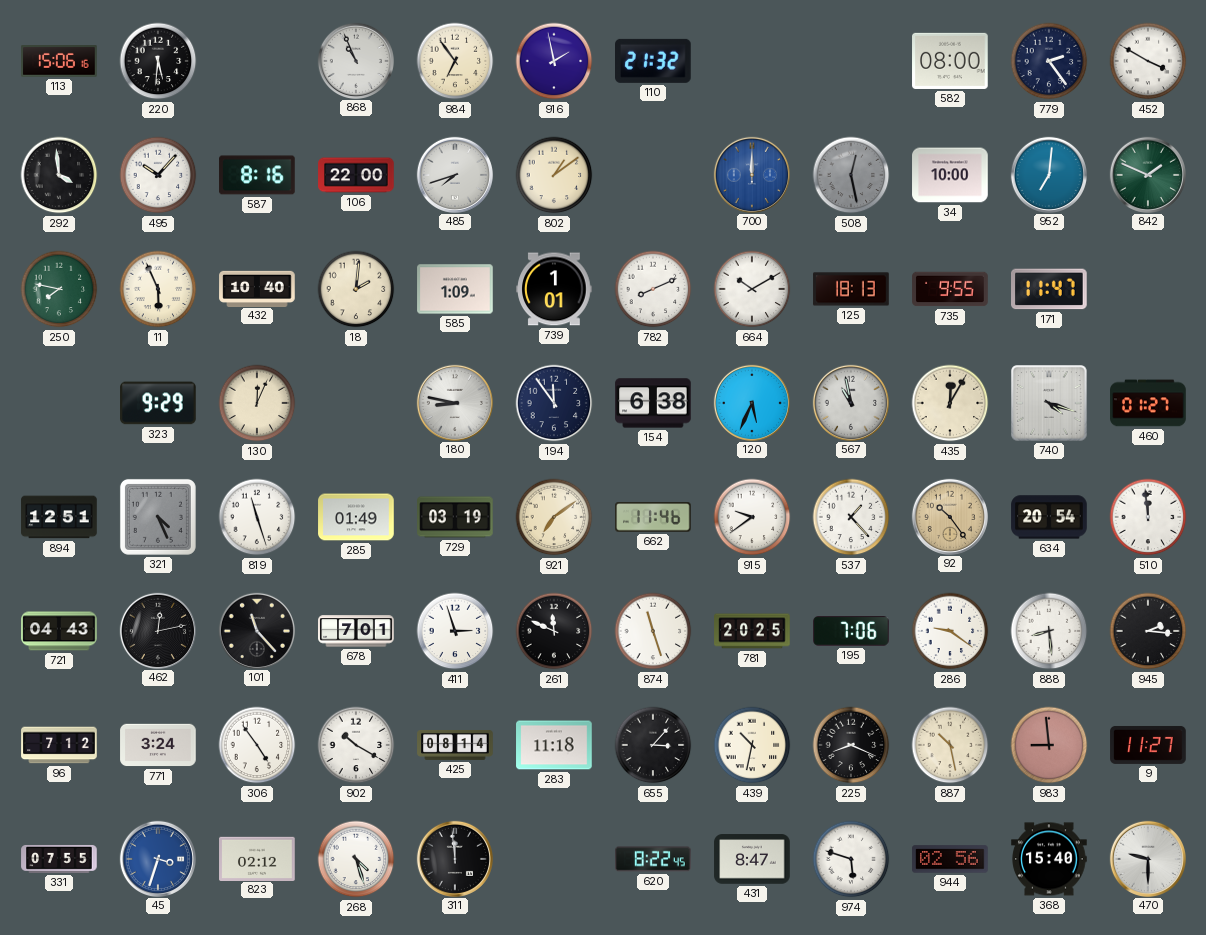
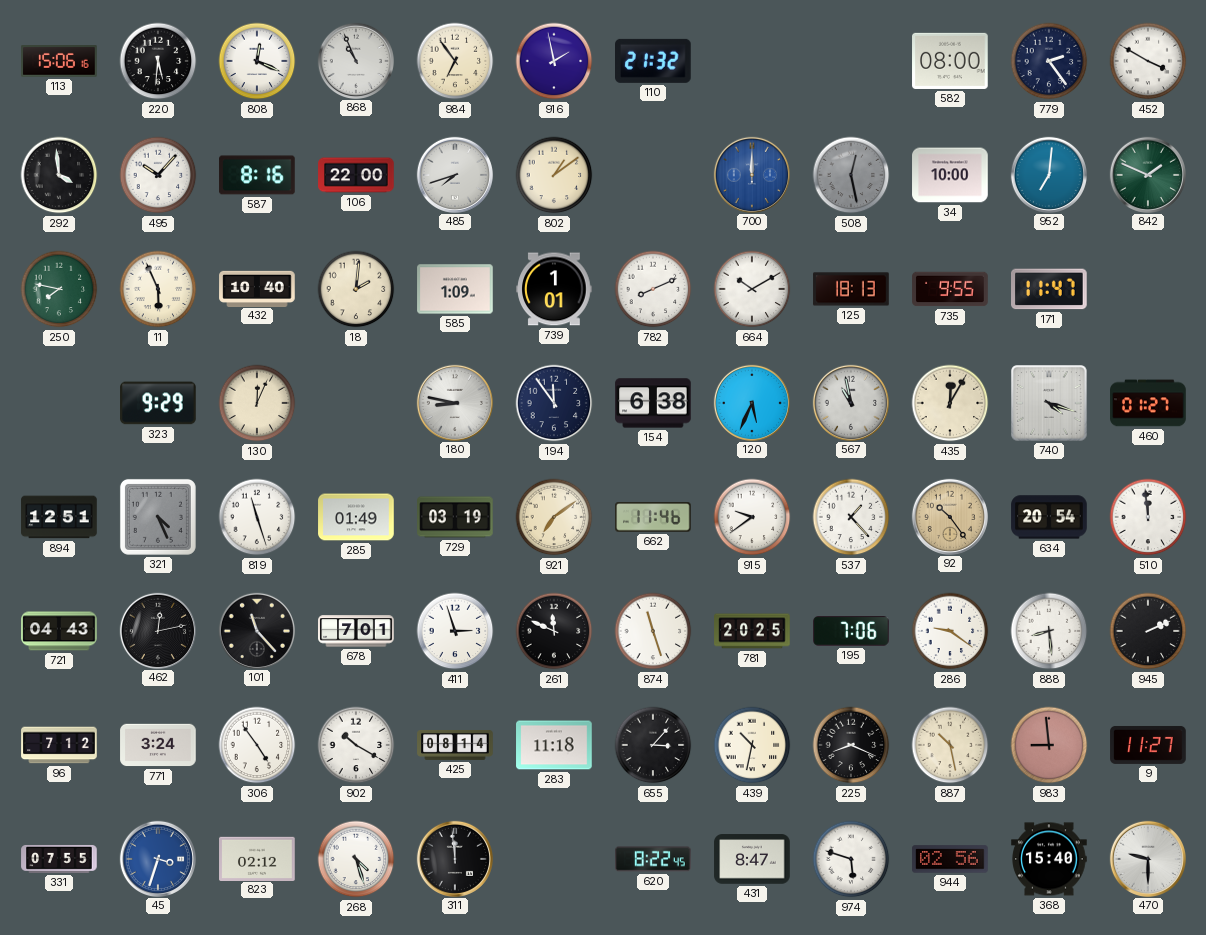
808: none -> 12:19 (257, 61)
945: 2:16 -> 2:11 (1148, 631)
